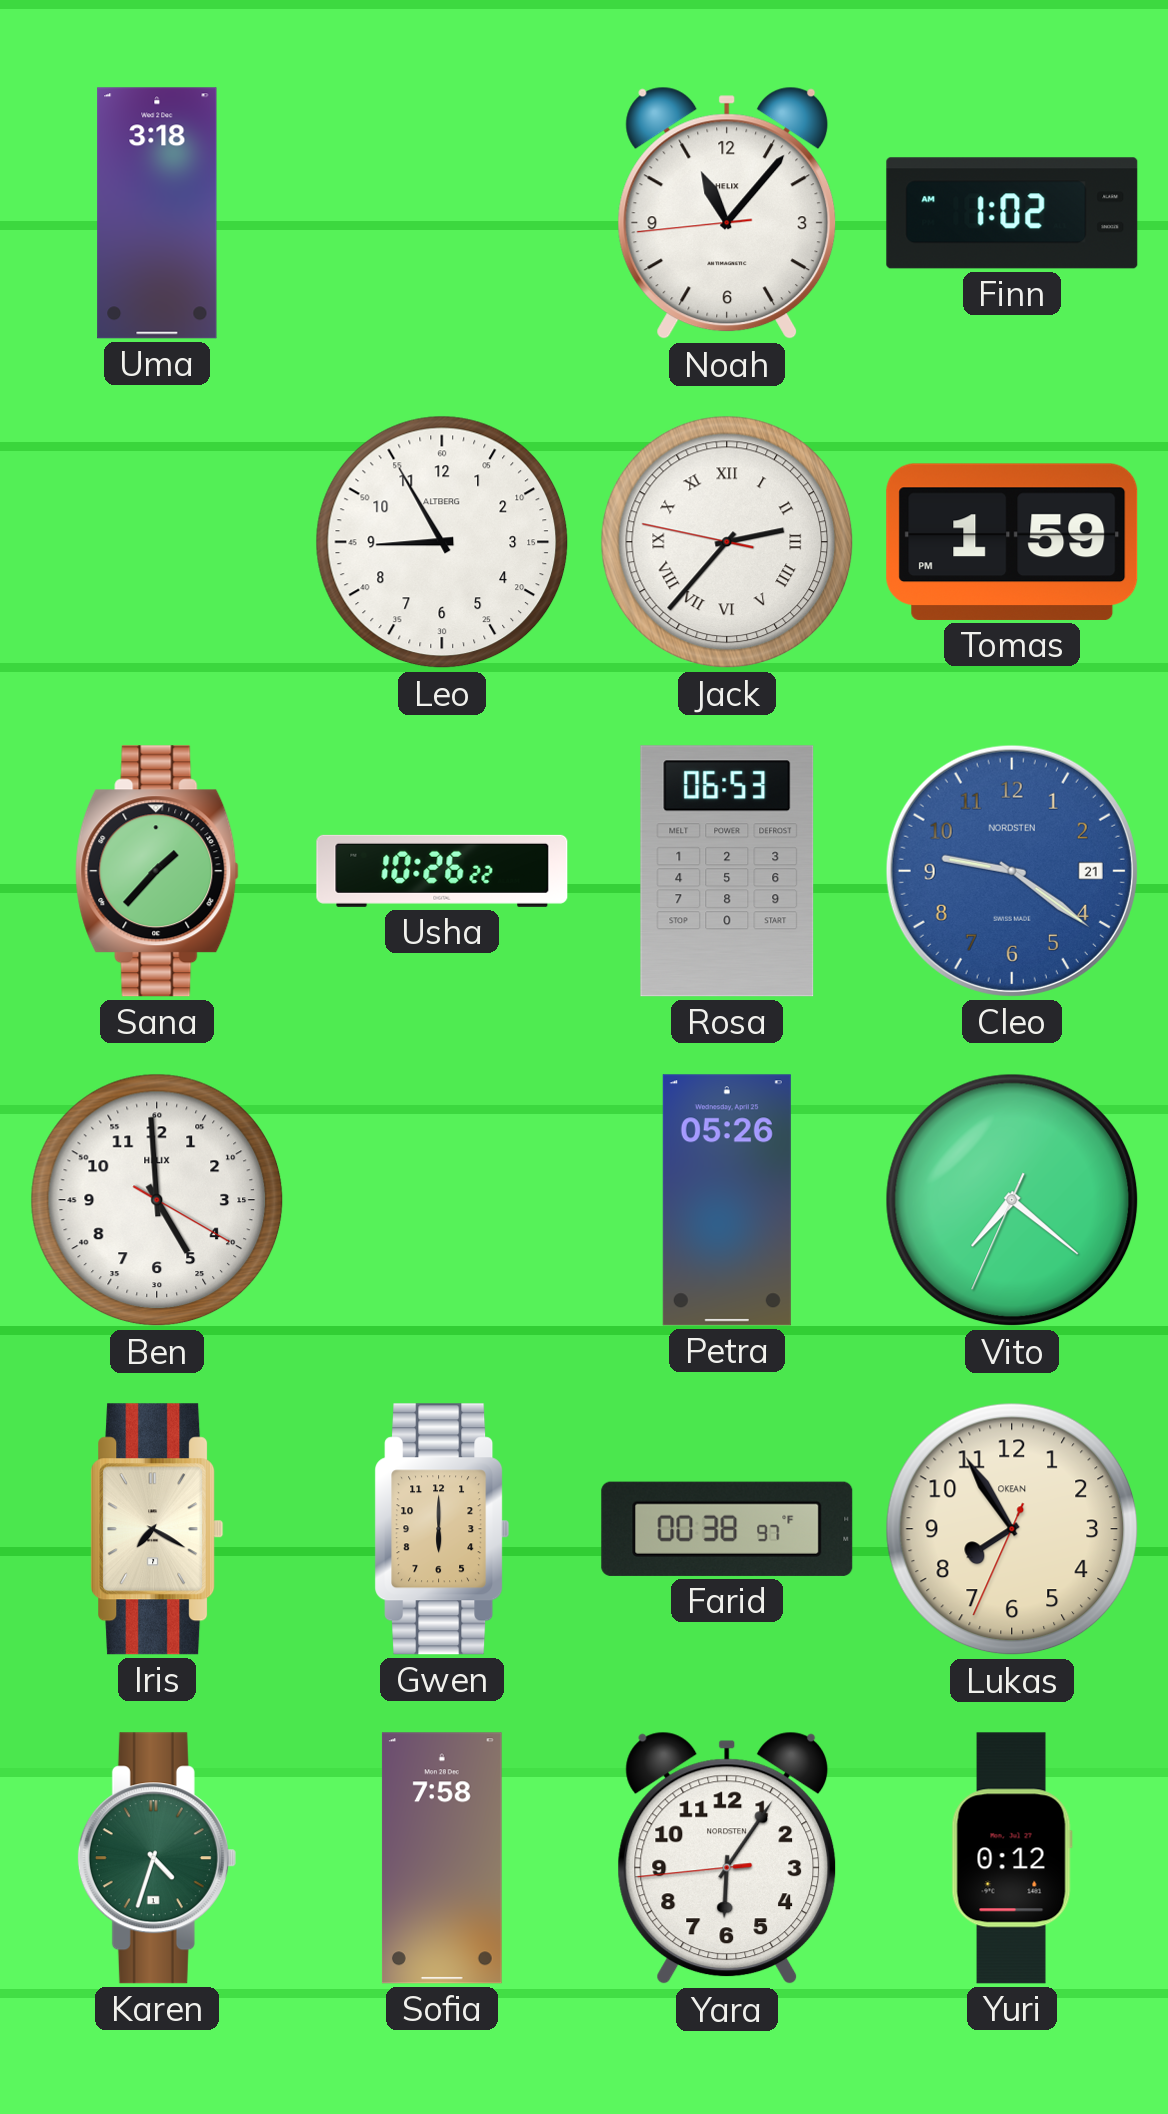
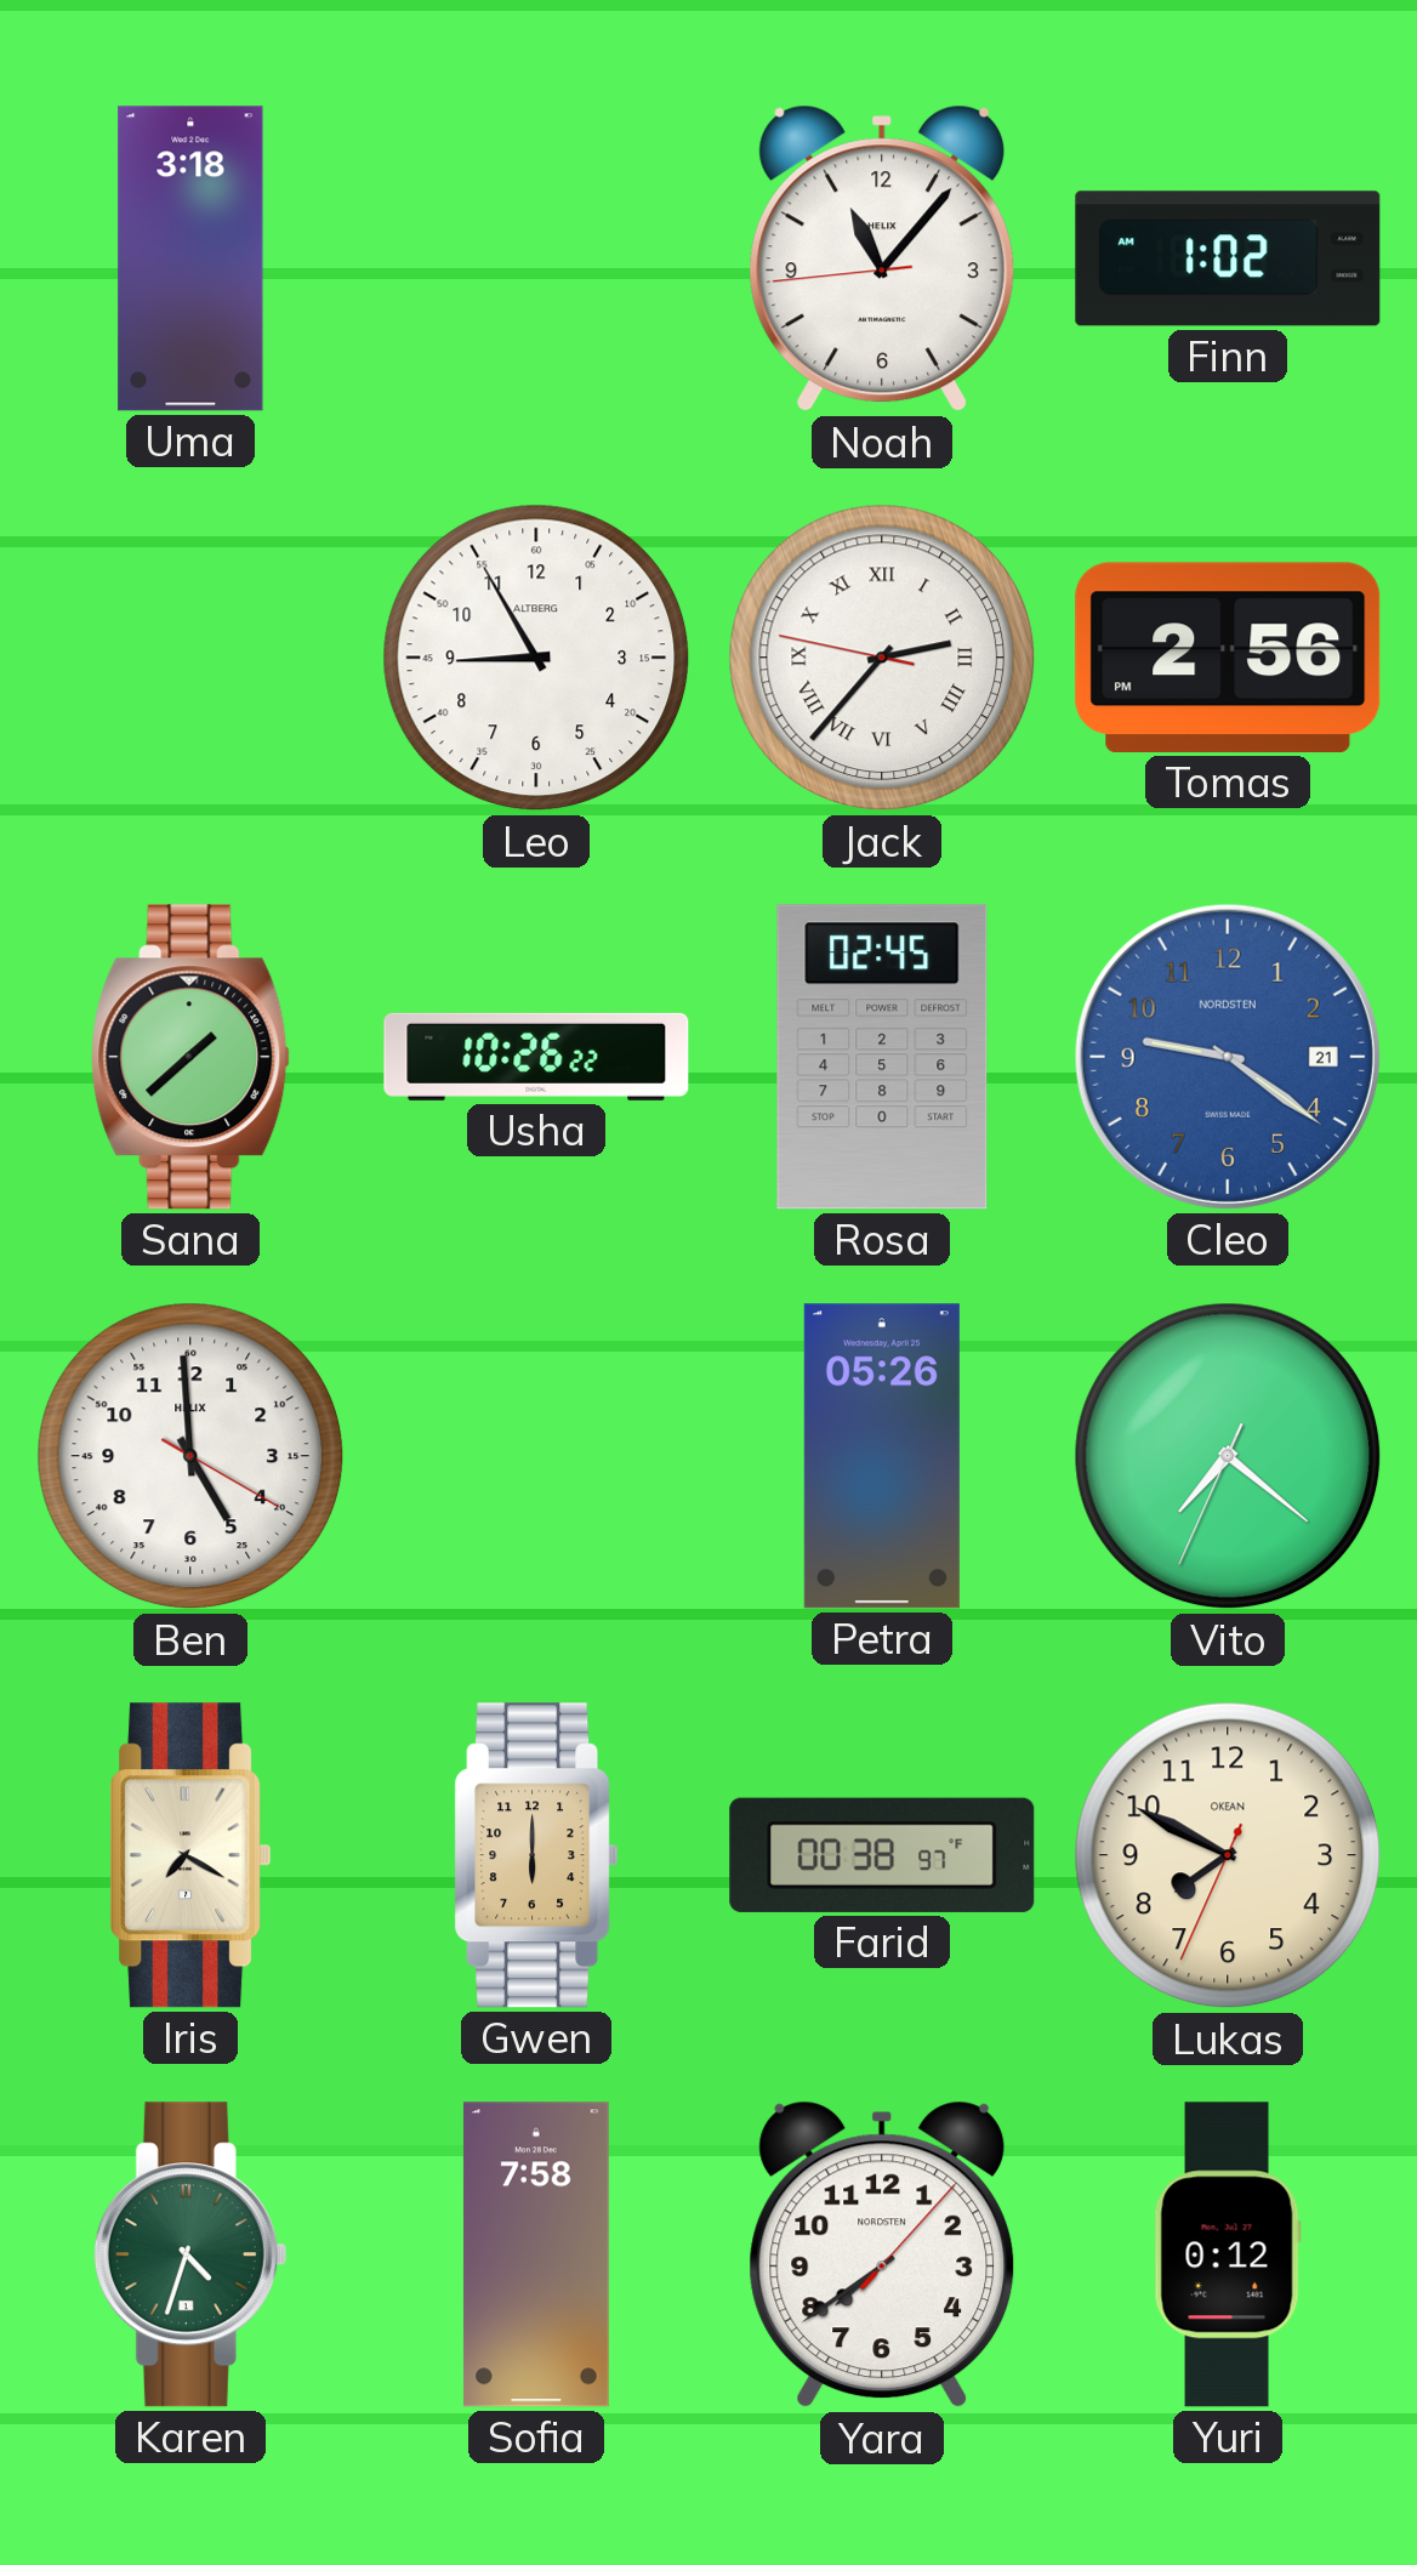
Tomas: 1:59 -> 2:56 (1228, 658)
Sana: 1:37 -> 1:38 (190, 1057)
Rosa: 06:53 -> 02:45 (882, 1057)
Lukas: 7:54 -> 7:49 (1228, 1855)
Yara: 6:05 -> 7:39 (882, 2254)
